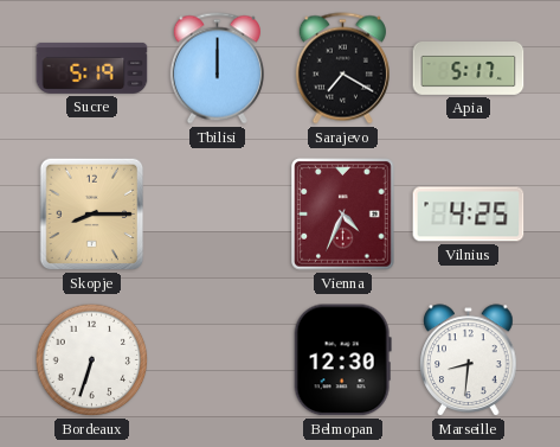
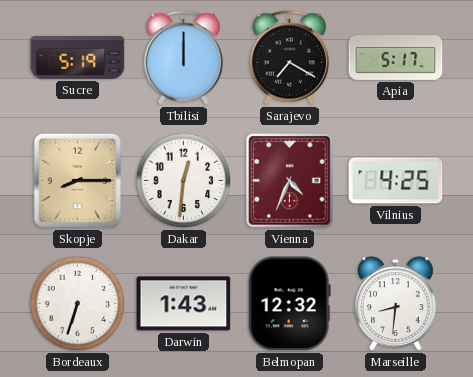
Dakar: none -> 12:31 (184, 181)
Darwin: none -> 1:43 (184, 304)
Belmopan: 12:30 -> 12:32 (289, 304)
